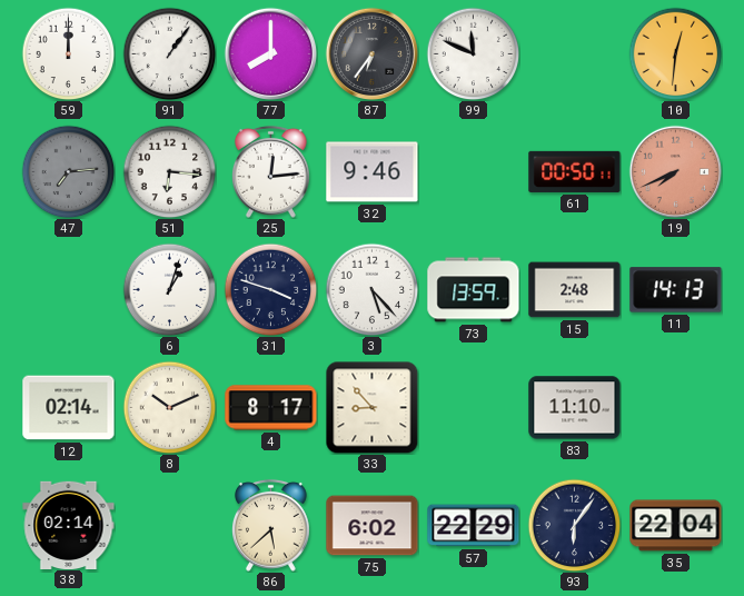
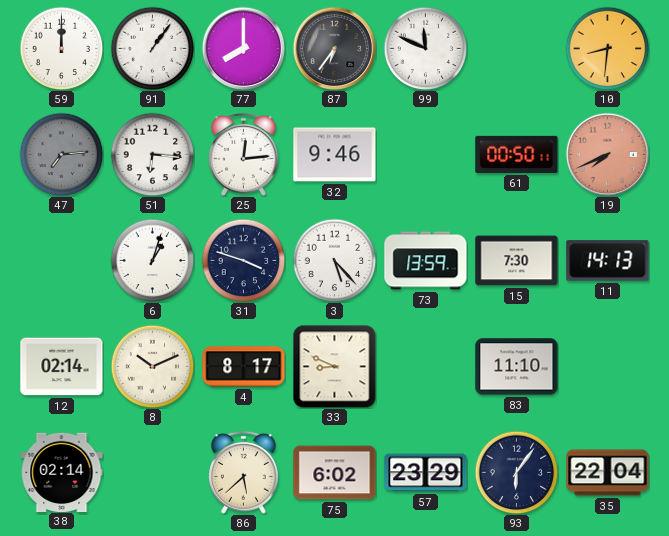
10: 12:31 -> 8:31 (607, 48)
15: 2:48 -> 7:30 (517, 261)
33: 8:53 -> 8:49 (334, 366)
57: 22:29 -> 23:29 (426, 473)
